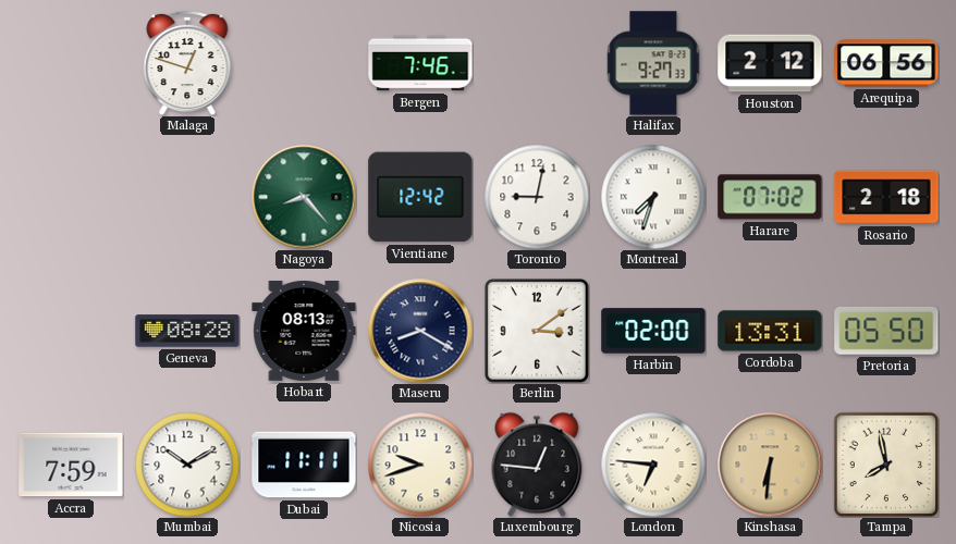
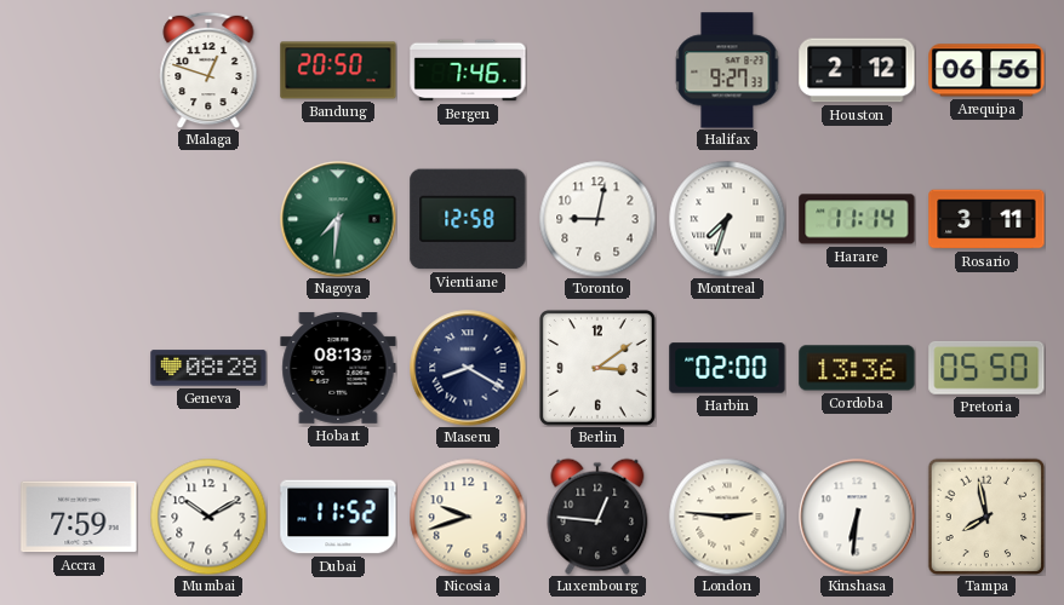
Bandung: none -> 20:50 (338, 70)
Nagoya: 8:23 -> 7:31 (338, 219)
Vientiane: 12:42 -> 12:58 (468, 219)
Harare: 07:02 -> 11:14 (857, 219)
Rosario: 2:18 -> 3:11 (986, 219)
Cordoba: 13:31 -> 13:36 (857, 368)
Dubai: 11:11 -> 11:52 (338, 517)
London: 6:46 -> 2:46 (727, 517)
Kinshasa dial: champagne -> white (857, 517)
